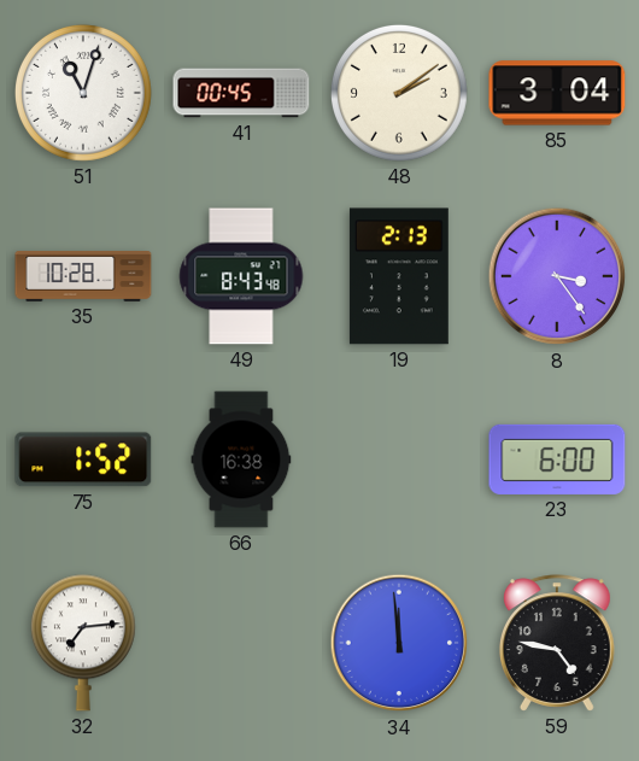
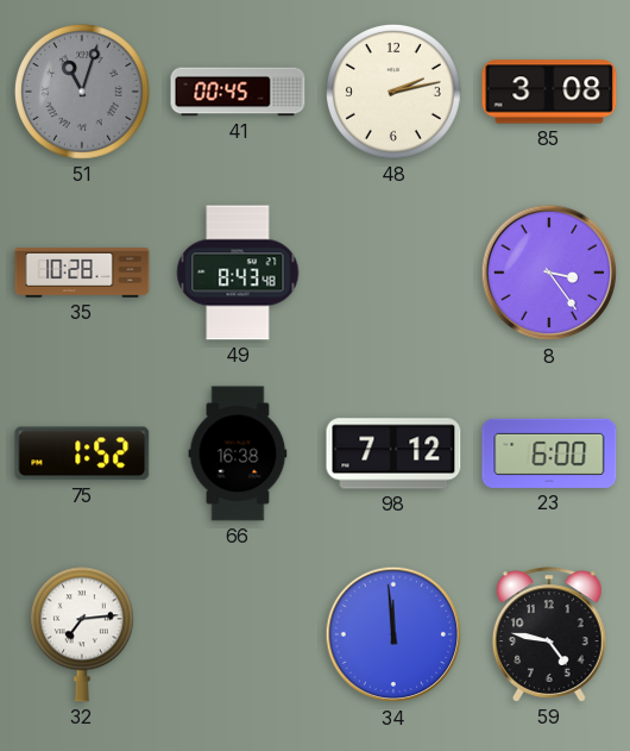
51 dial: white -> grey (82, 92)
48: 2:09 -> 2:13 (393, 92)
85: 3:04 -> 3:08 (549, 92)
19: 2:13 -> none (399, 276)
98: none -> 7:12 (393, 453)
